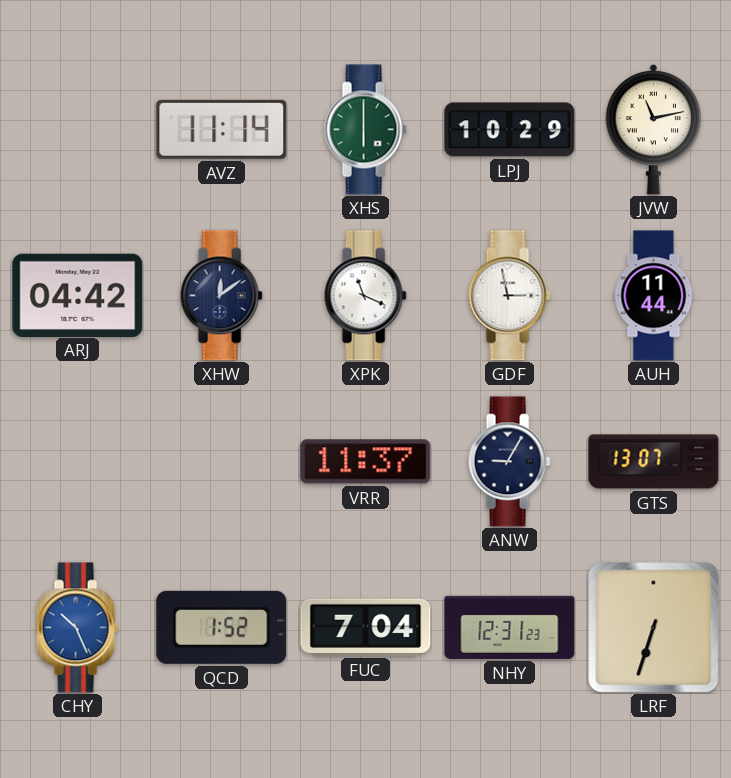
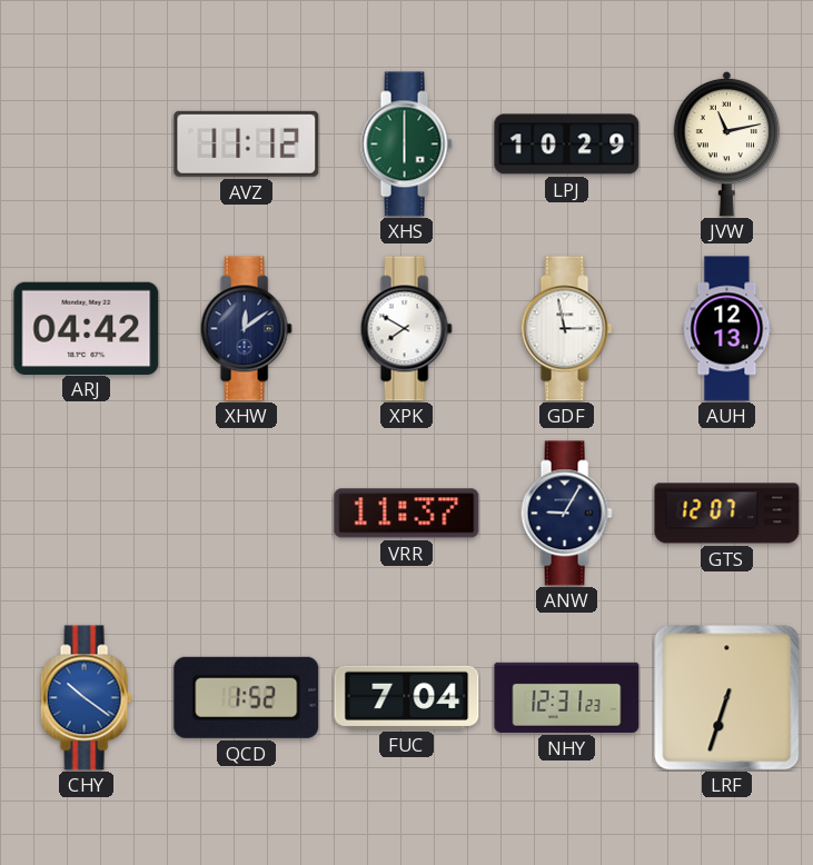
AVZ: 11:14 -> 11:12 (247, 143)
XPK: 11:19 -> 7:50 (406, 329)
AUH: 11:44 -> 12:13 (727, 329)
GTS: 13:07 -> 12:07 (727, 514)
CHY: 10:26 -> 10:21 (86, 698)
